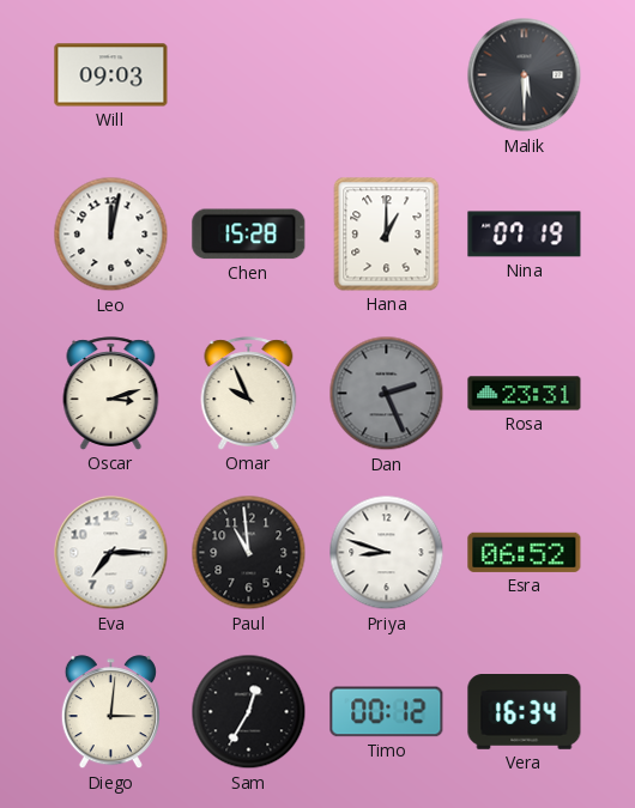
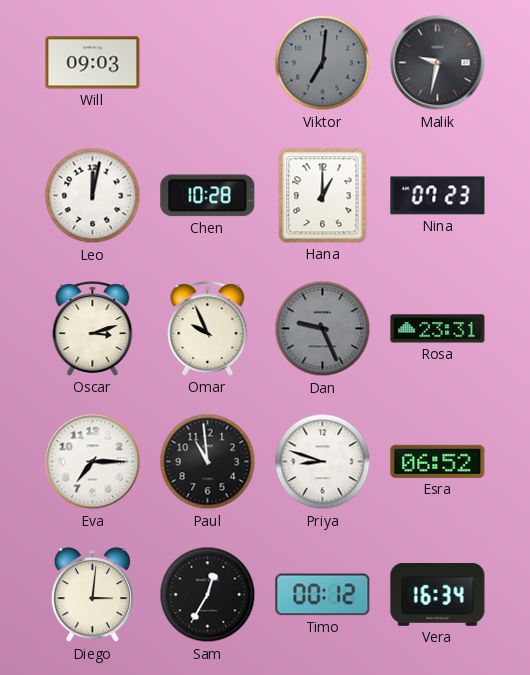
Viktor: none -> 7:01 (323, 63)
Malik: 5:30 -> 9:32 (438, 63)
Chen: 15:28 -> 10:28 (208, 196)
Nina: 07:19 -> 07:23 (438, 196)
Dan: 2:26 -> 9:26 (323, 329)
